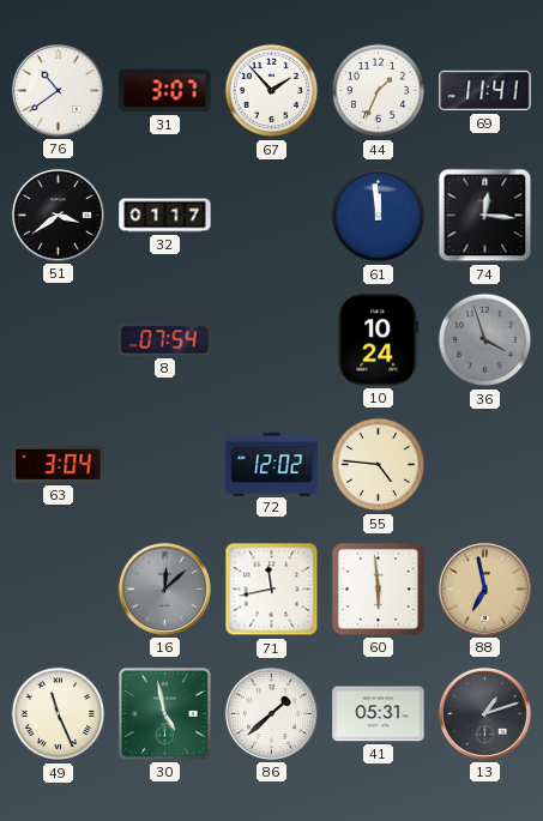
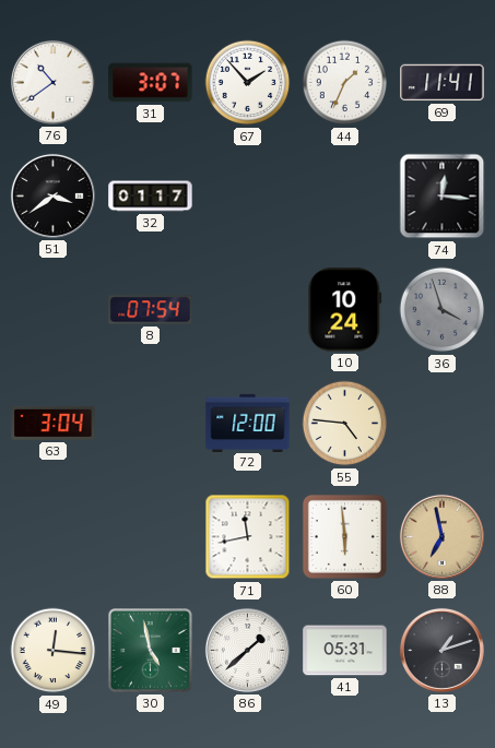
61: 11:59 -> none (379, 216)
72: 12:02 -> 12:00 (248, 423)
16: 12:08 -> none (164, 588)
49: 11:26 -> 12:16 (54, 651)
